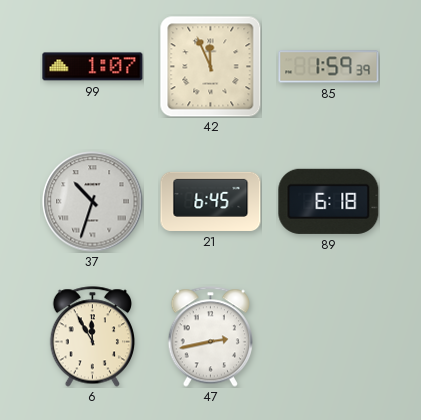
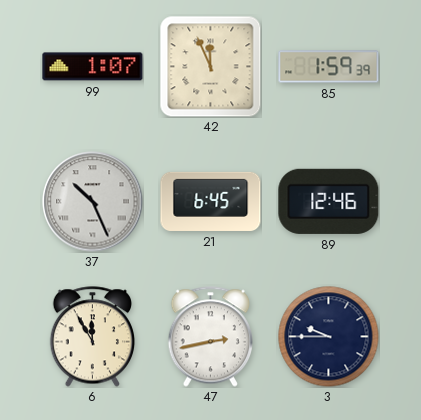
37: 10:33 -> 10:26 (93, 202)
89: 6:18 -> 12:46 (329, 201)
3: none -> 9:45 (329, 337)
